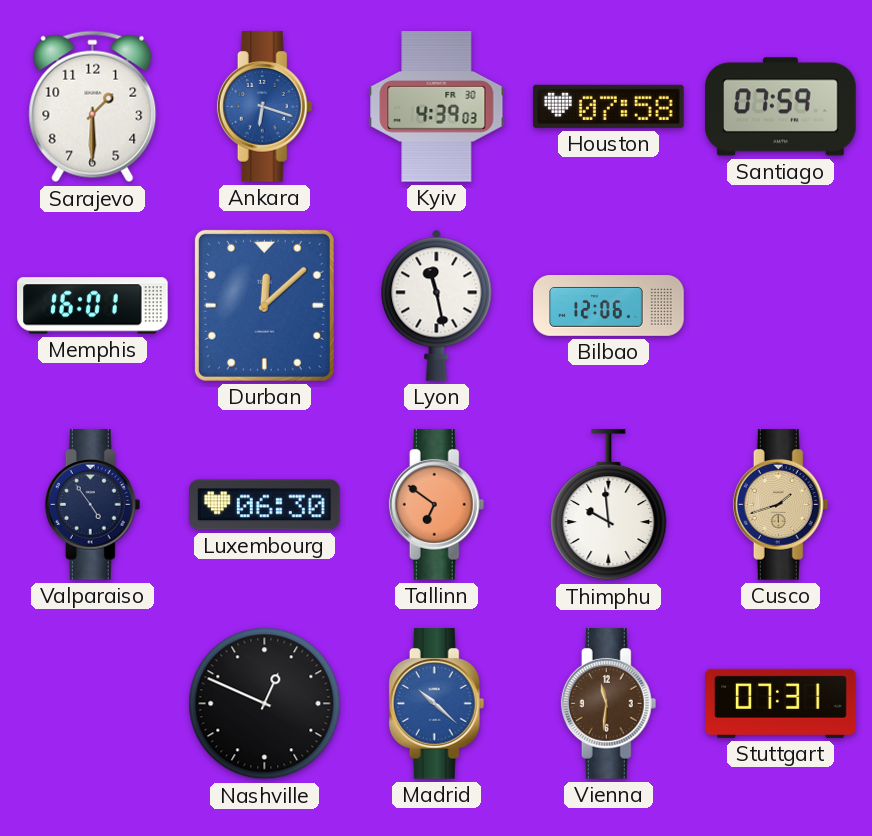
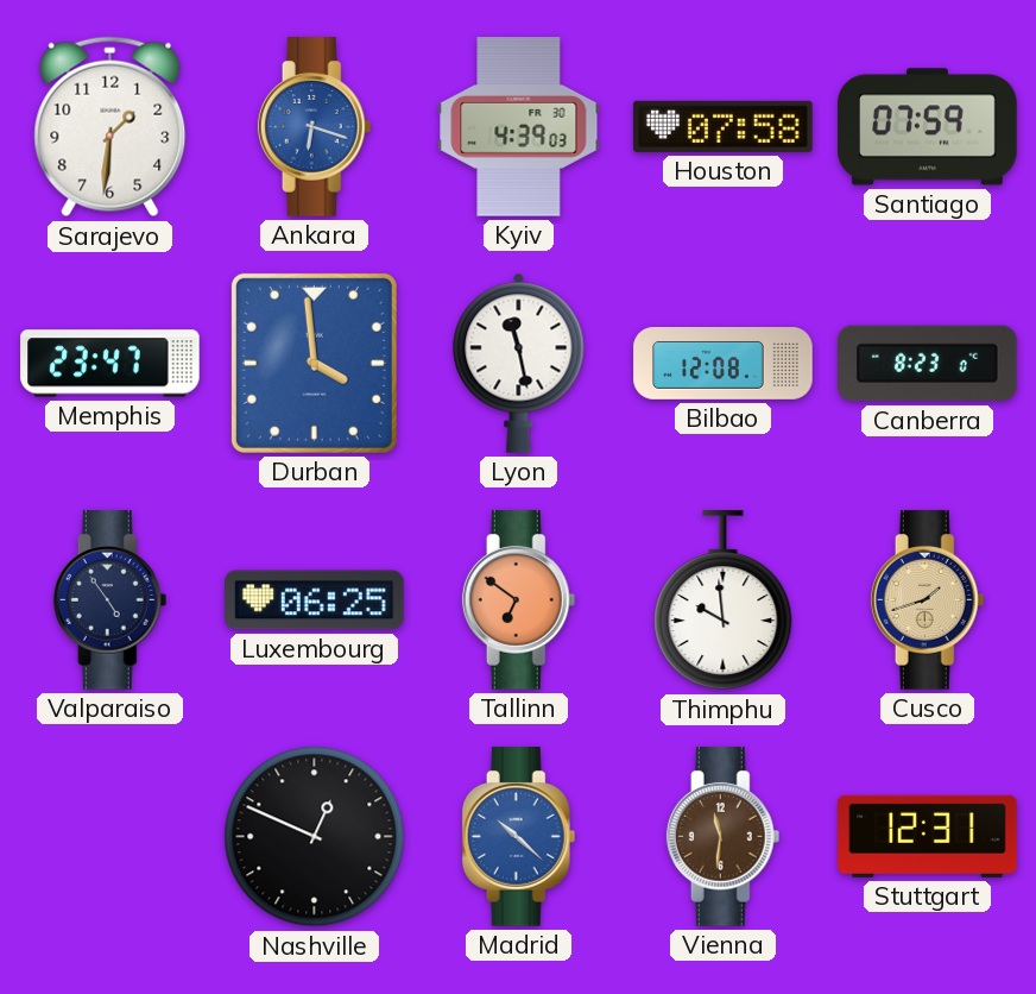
Sarajevo: 1:30 -> 1:31 (110, 127)
Memphis: 16:01 -> 23:47 (110, 364)
Durban: 12:08 -> 3:59 (314, 363)
Bilbao: 12:06 -> 12:08 (724, 364)
Canberra: none -> 8:23 (928, 364)
Luxembourg: 06:30 -> 06:25 (315, 600)
Stuttgart: 07:31 -> 12:31 (928, 836)
